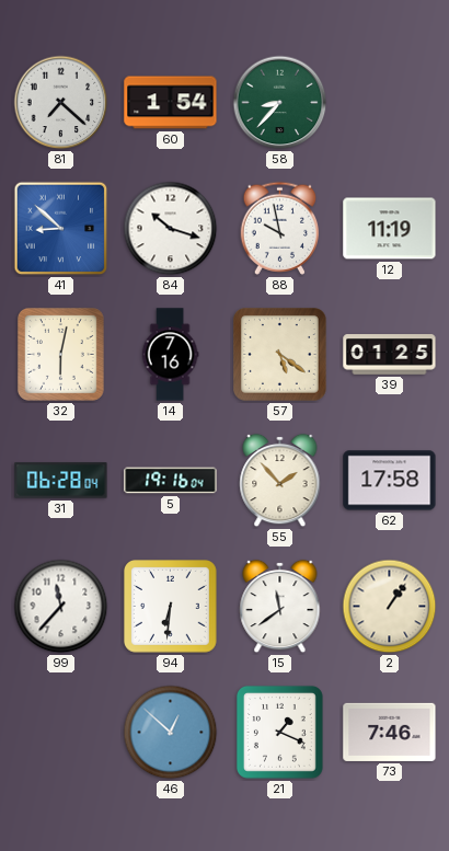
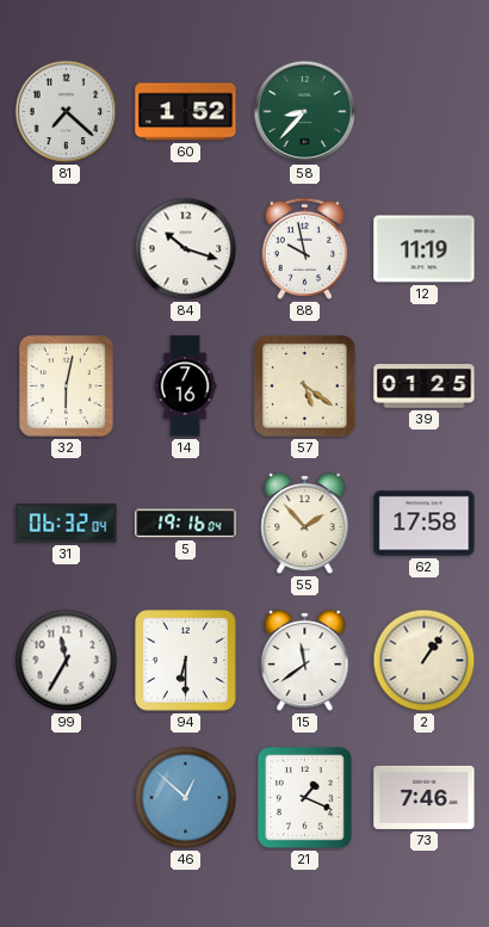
60: 1:54 -> 1:52 (186, 112)
41: 8:52 -> none (61, 229)
31: 06:28 -> 06:32 (67, 524)
99: 11:37 -> 11:35 (67, 661)
94: 6:31 -> 6:30 (186, 661)
